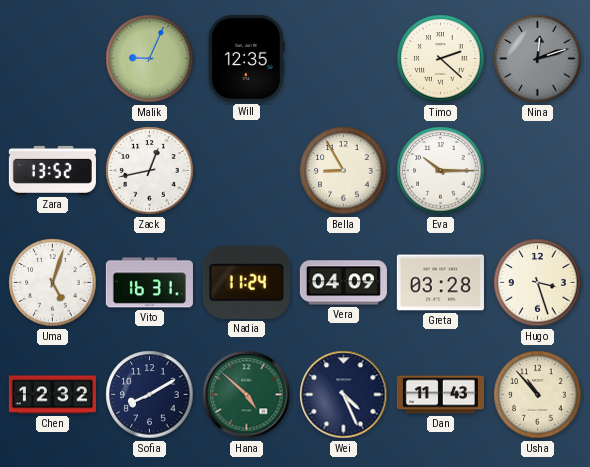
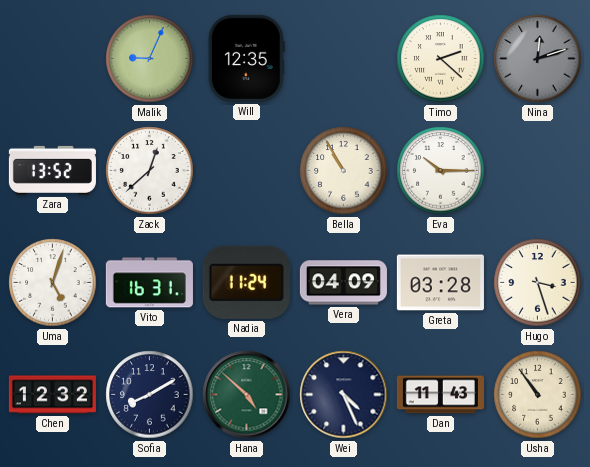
Zack: 12:43 -> 12:38 (150, 171)
Bella: 8:55 -> 10:55 (344, 171)
Usha: 10:53 -> 10:54 (538, 395)
